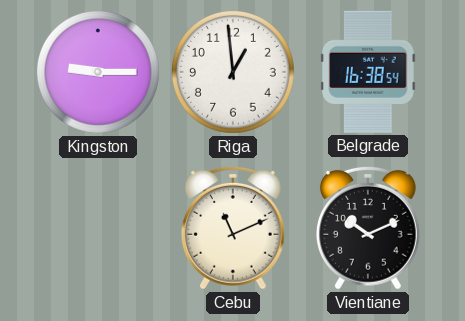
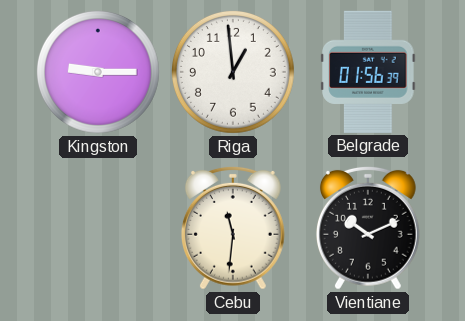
Belgrade: 16:38 -> 01:56 (368, 72)
Cebu: 11:11 -> 11:31 (233, 228)
